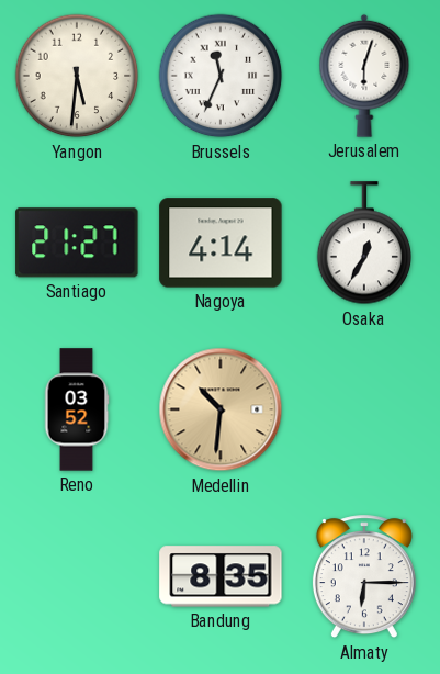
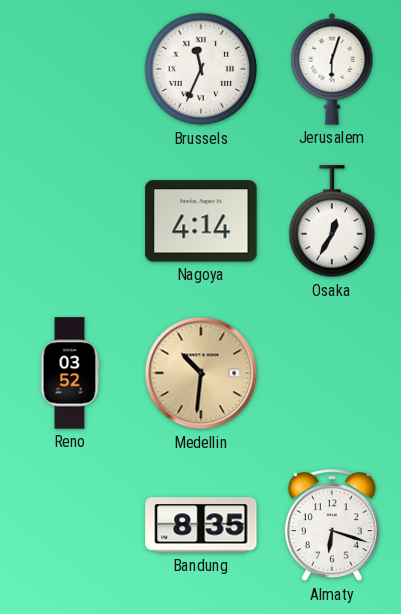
Yangon: 5:31 -> none (77, 76)
Santiago: 21:27 -> none (77, 243)
Almaty: 6:15 -> 6:18 (332, 526)
